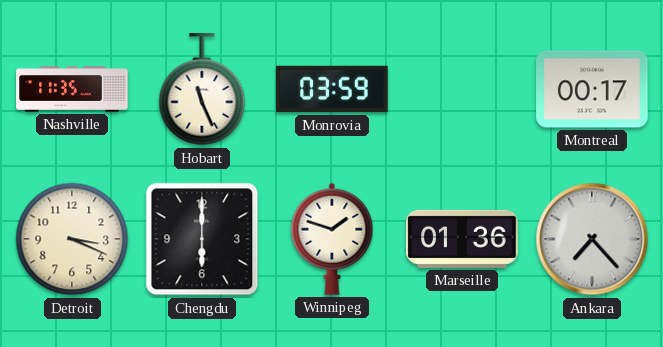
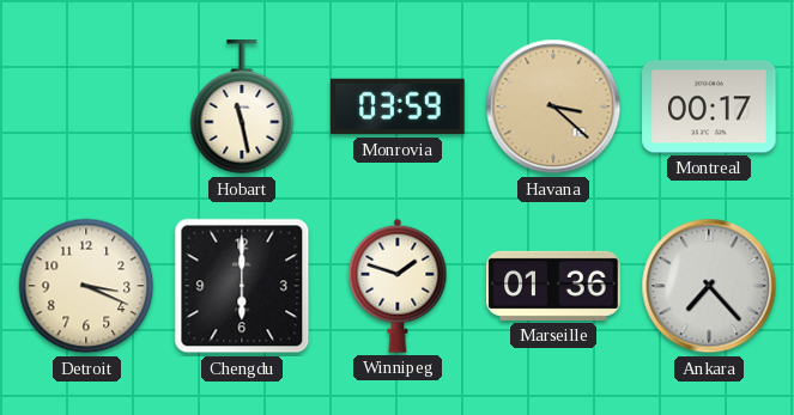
Nashville: 11:35 -> none (72, 89)
Hobart: 11:26 -> 11:28 (242, 108)
Havana: none -> 3:22 (553, 106)
